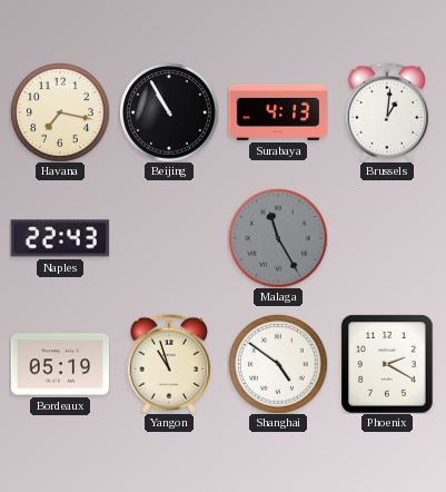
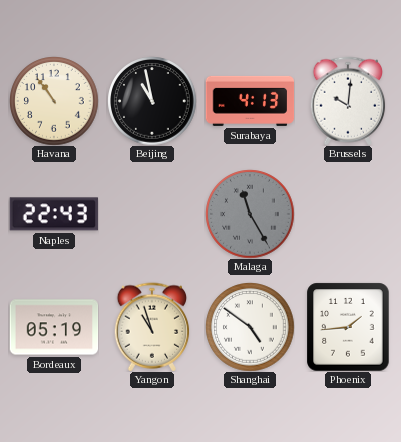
Havana: 7:17 -> 10:54 (54, 101)
Beijing: 10:55 -> 10:58 (152, 101)
Brussels: 1:01 -> 10:01 (348, 101)
Phoenix: 2:20 -> 1:44 (348, 327)
